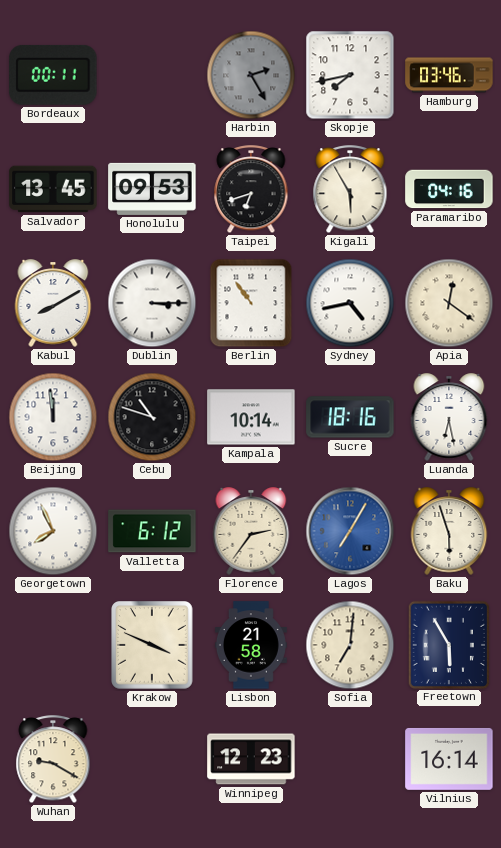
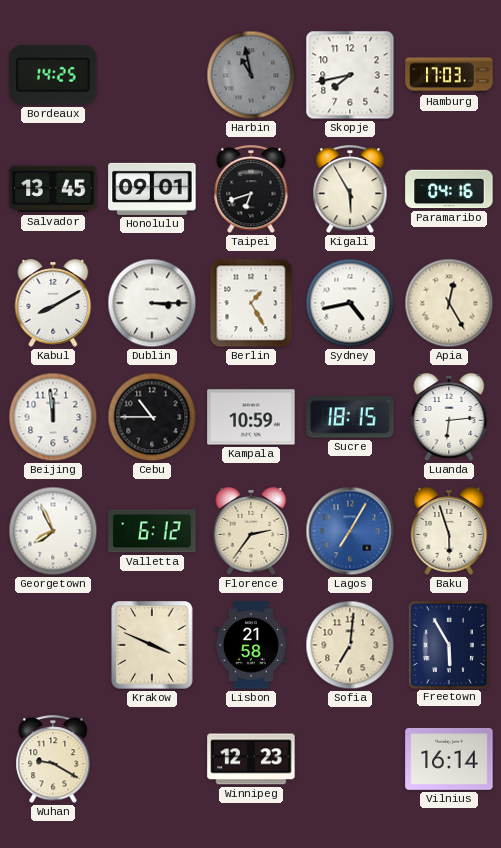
Bordeaux: 00:11 -> 14:25 (53, 75)
Harbin: 2:25 -> 10:58 (251, 75)
Hamburg: 03:46 -> 17:03 (449, 75)
Honolulu: 09:53 -> 09:01 (152, 189)
Berlin: 10:54 -> 1:25 (251, 303)
Apia: 12:21 -> 12:25 (449, 303)
Cebu: 10:48 -> 10:45 (152, 417)
Kampala: 10:14 -> 10:59 (251, 417)
Sucre: 18:16 -> 18:15 (350, 417)
Luanda: 6:28 -> 6:14 (449, 417)
